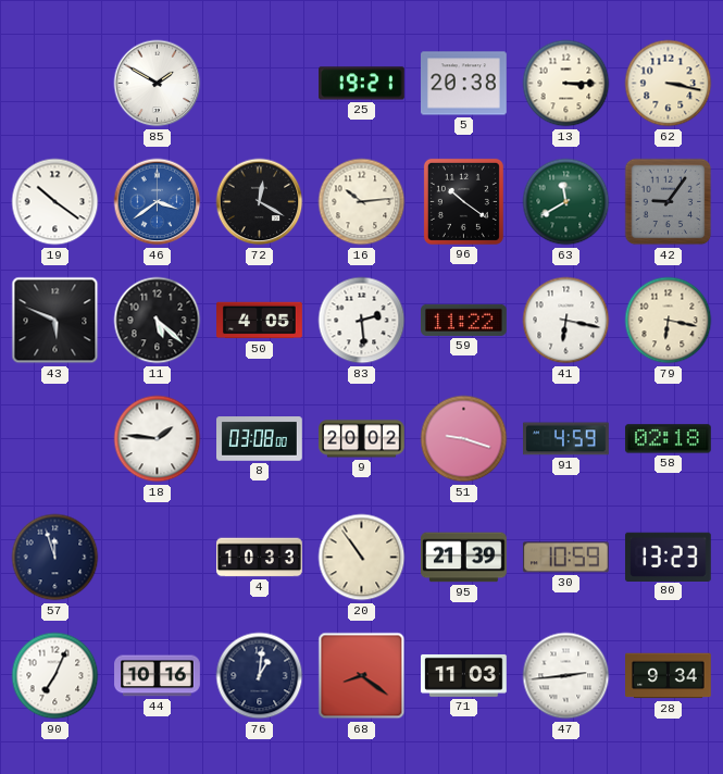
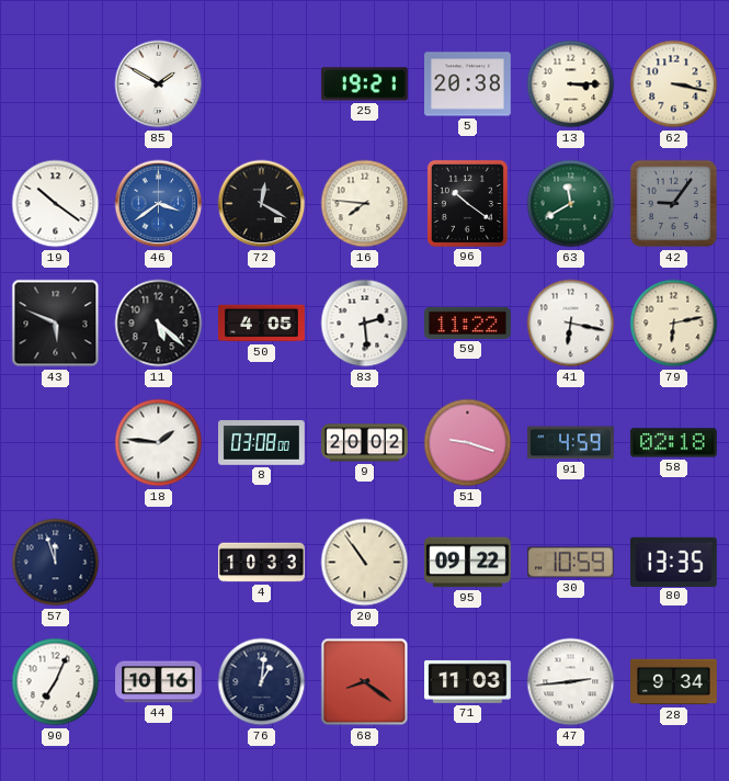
16: 10:14 -> 7:46 (365, 204)
79: 6:17 -> 6:13 (674, 324)
95: 21:39 -> 09:22 (468, 563)
80: 13:23 -> 13:35 (673, 562)
